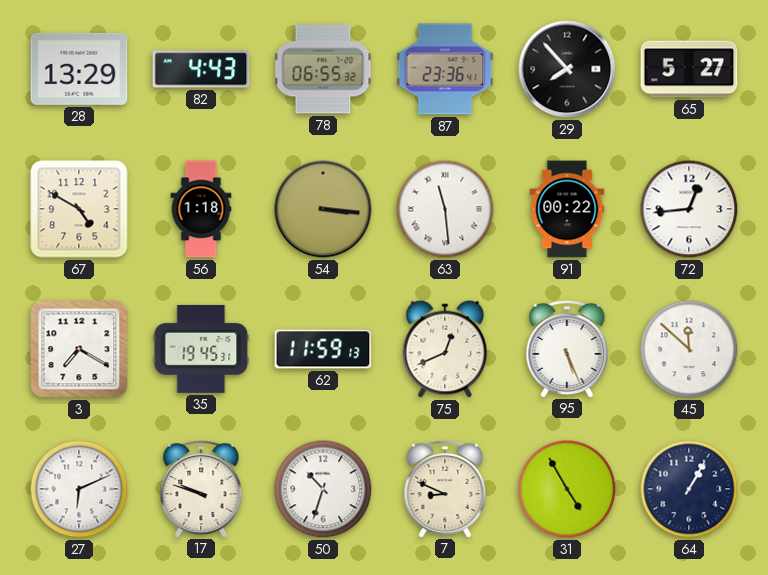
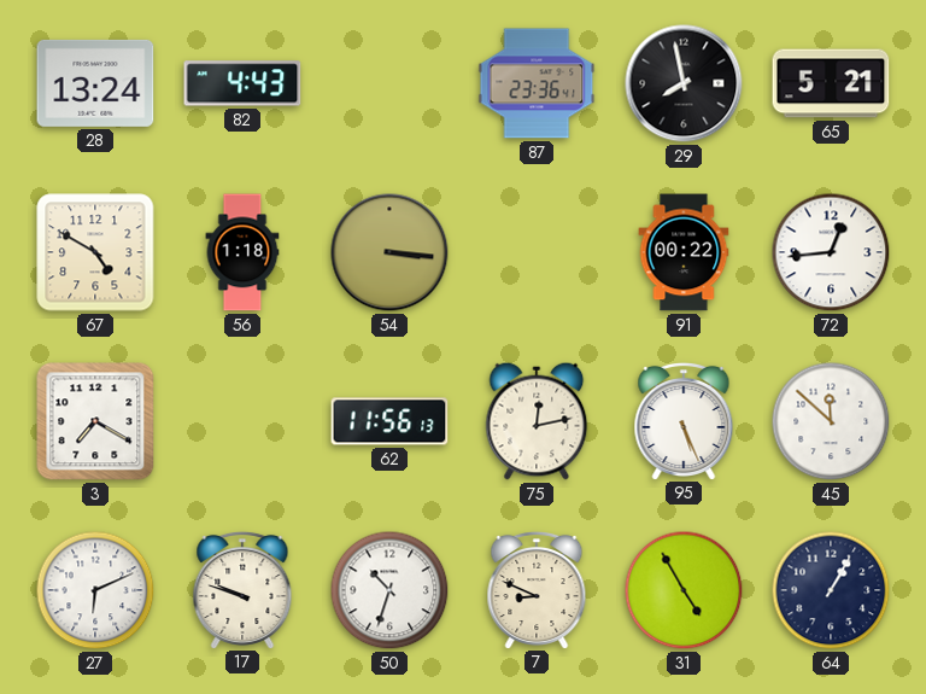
28: 13:29 -> 13:24 (95, 83)
78: 06:55 -> none (323, 69)
29: 7:53 -> 7:58 (684, 83)
65: 5:27 -> 5:21 (831, 83)
63: 11:29 -> none (445, 209)
35: 19:45 -> none (201, 349)
62: 11:59 -> 11:56 (389, 421)
75: 12:41 -> 12:13 (537, 421)
